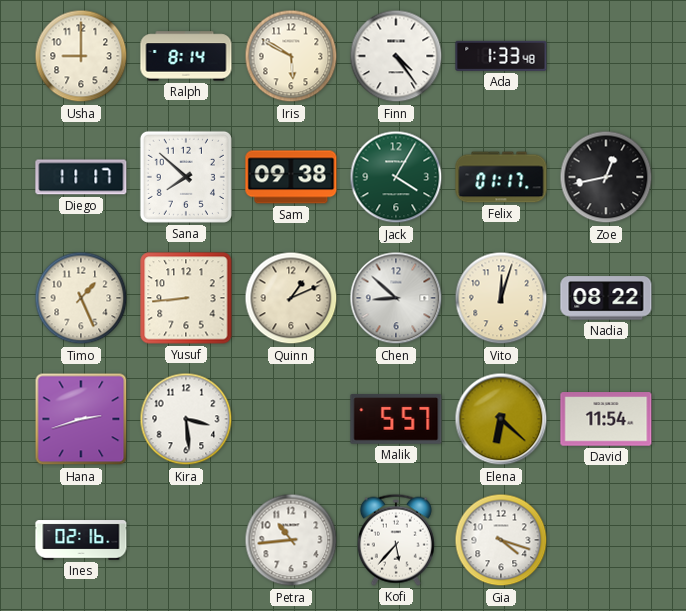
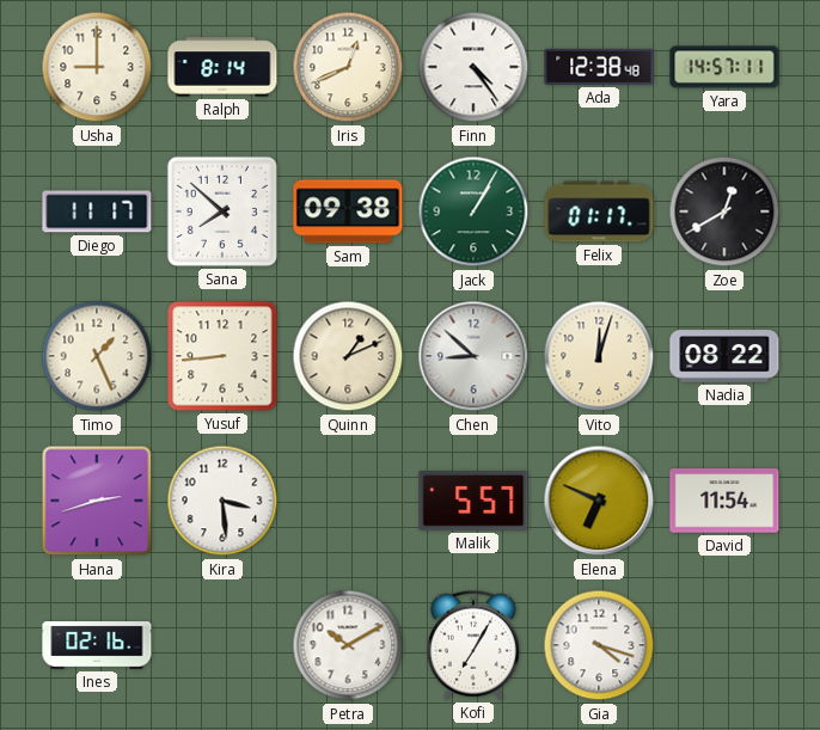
Iris: 5:50 -> 12:41 (348, 67)
Ada: 1:33 -> 12:38 (599, 67)
Yara: none -> 14:57 (724, 67)
Jack: 4:05 -> 1:05 (473, 211)
Zoe: 12:43 -> 12:40 (724, 211)
Elena: 6:22 -> 6:49 (599, 501)
Petra: 10:44 -> 10:10 (348, 645)
Kofi: 5:37 -> 7:05 (473, 645)
